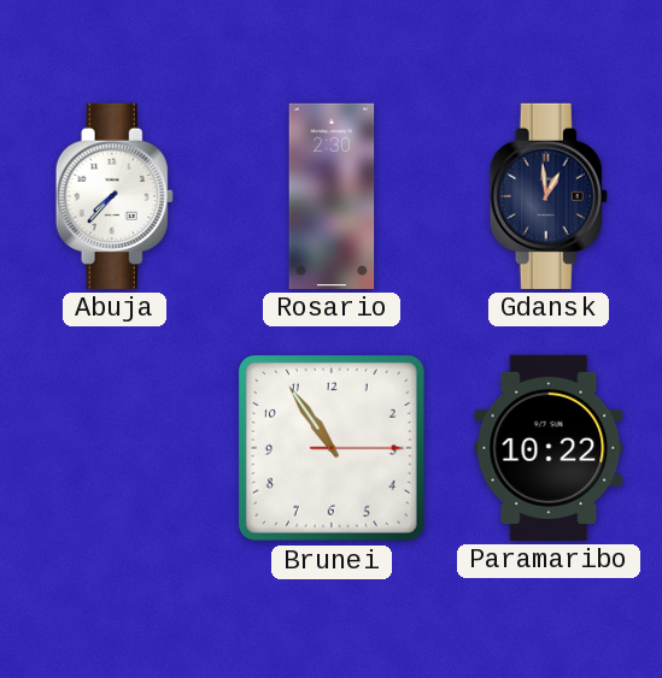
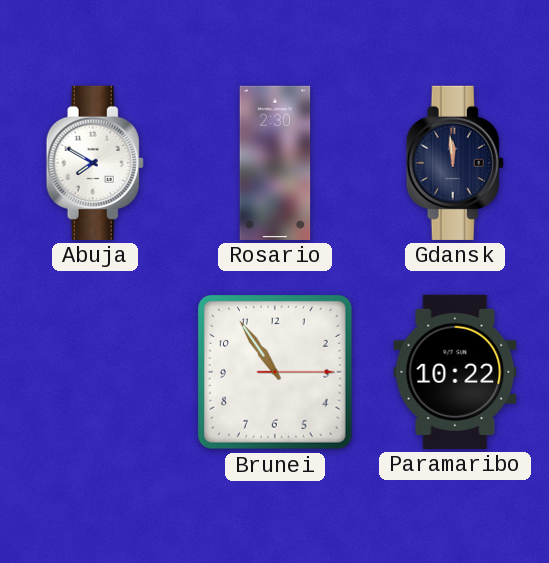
Abuja: 7:37 -> 7:50 (95, 163)
Gdansk: 12:59 -> 11:59 (455, 163)
